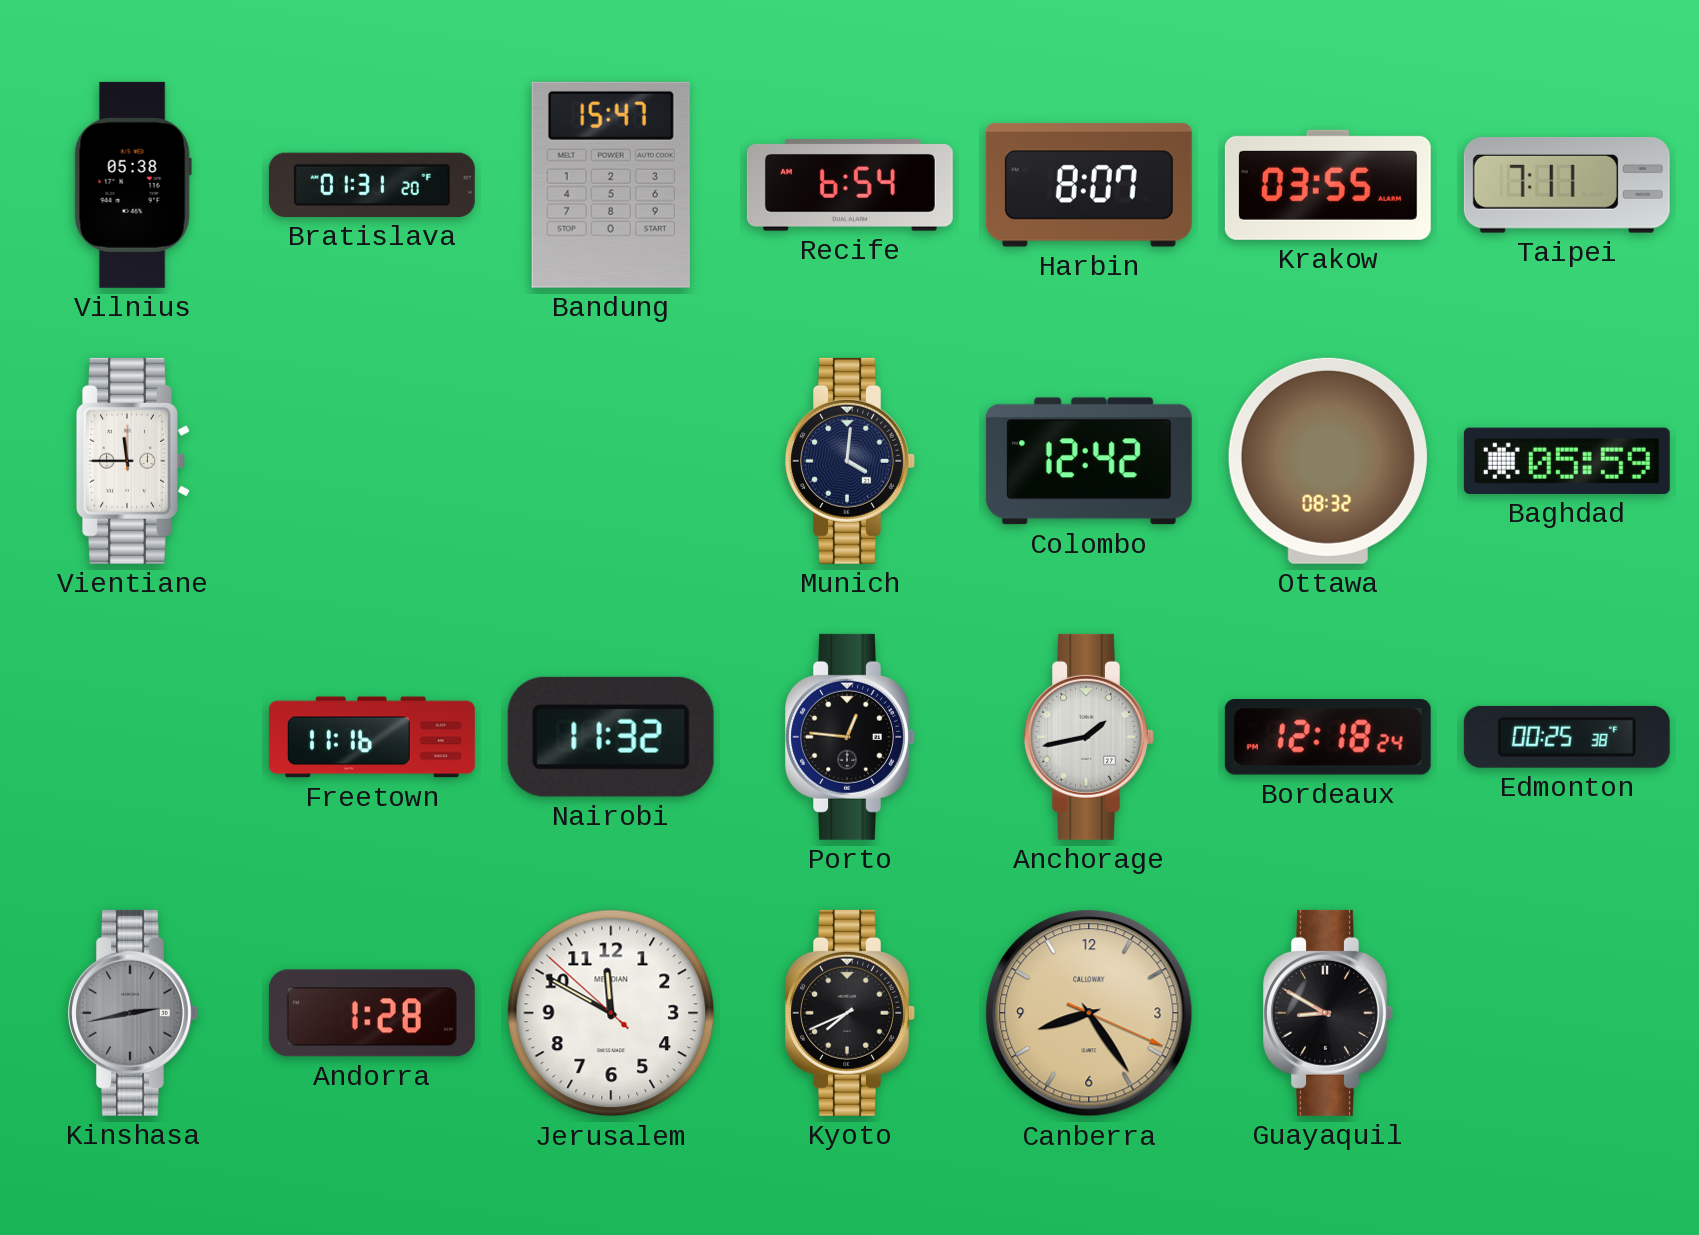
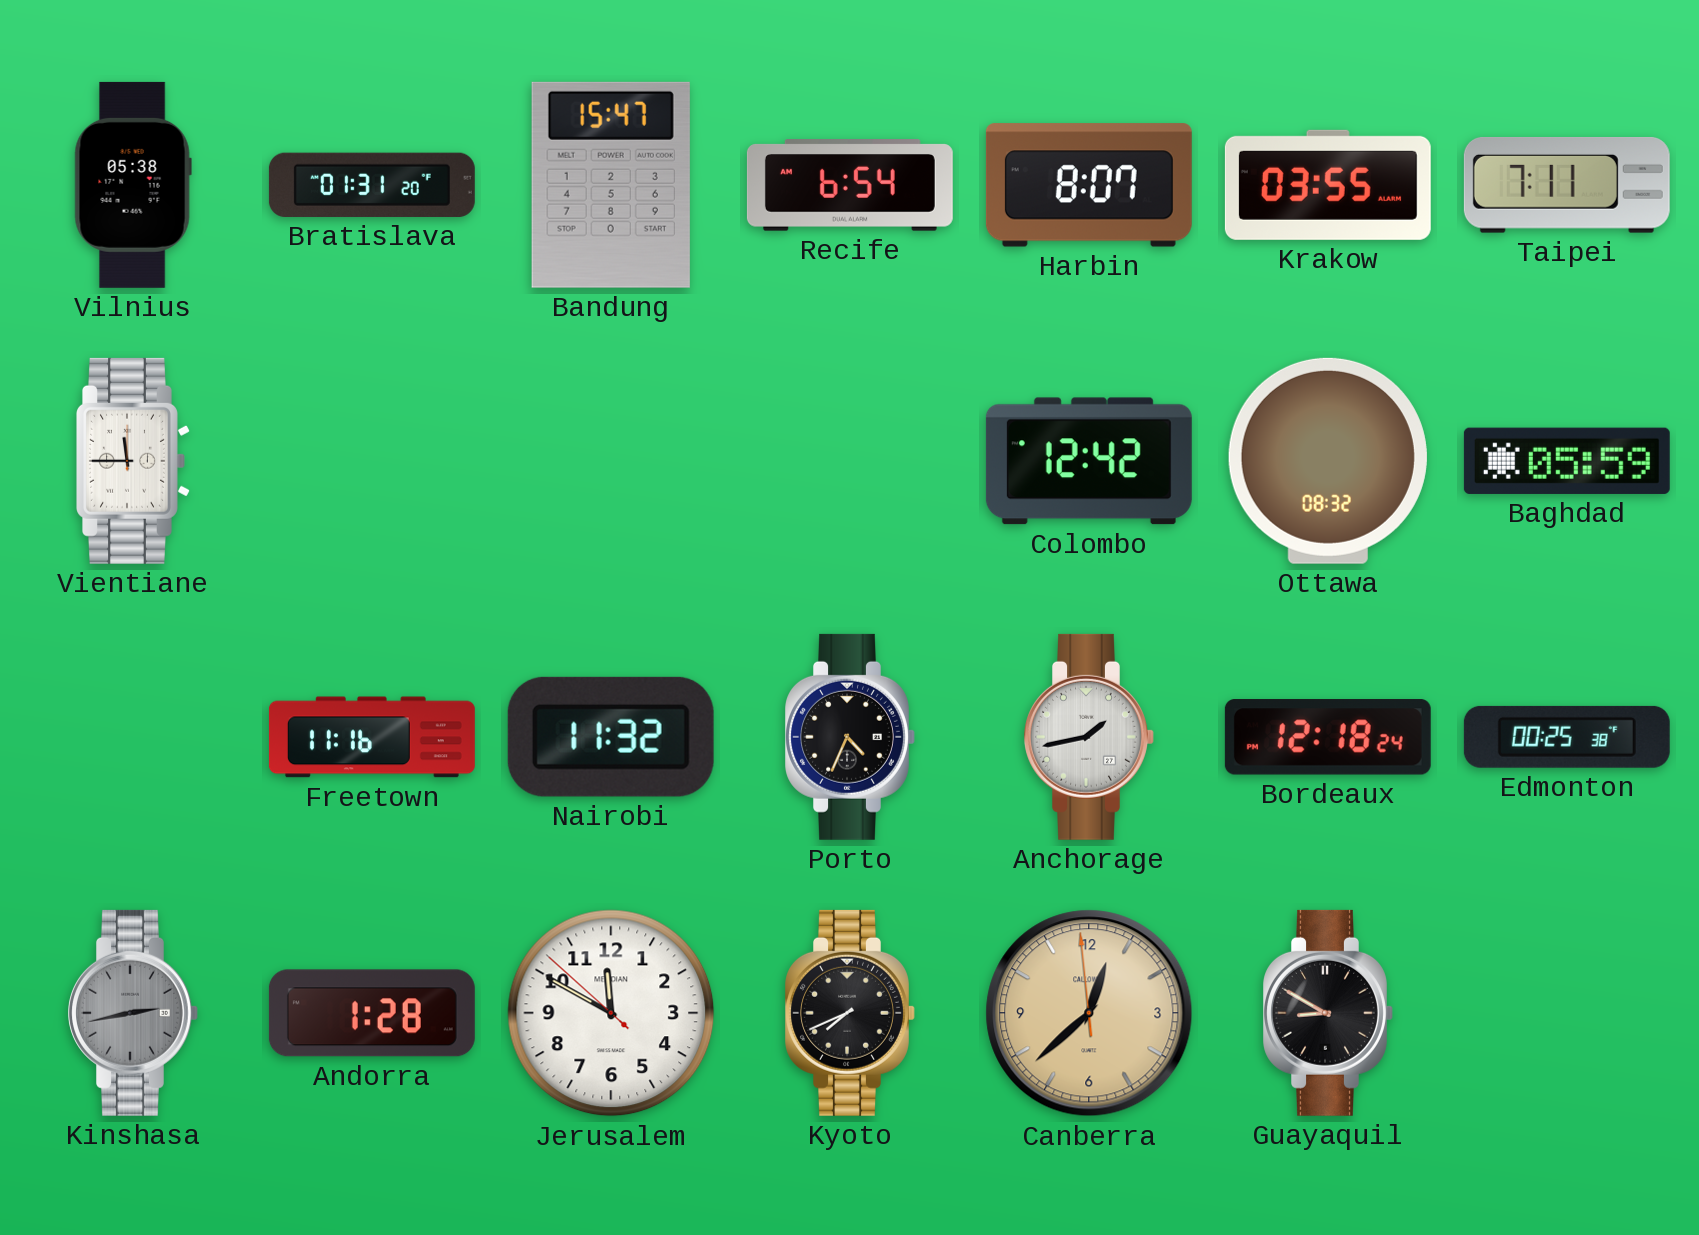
Munich: 4:01 -> none (850, 461)
Porto: 12:46 -> 4:34 (850, 737)
Canberra: 8:24 -> 12:37 (1089, 1013)
